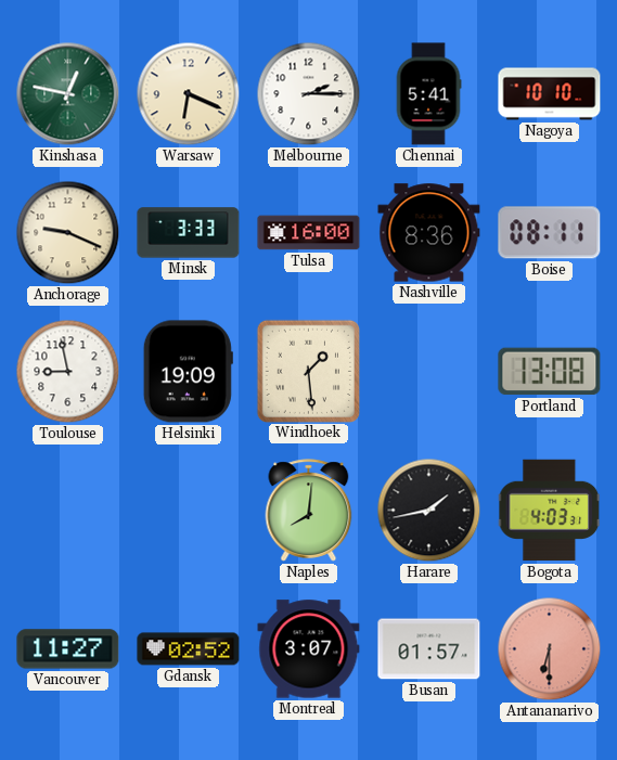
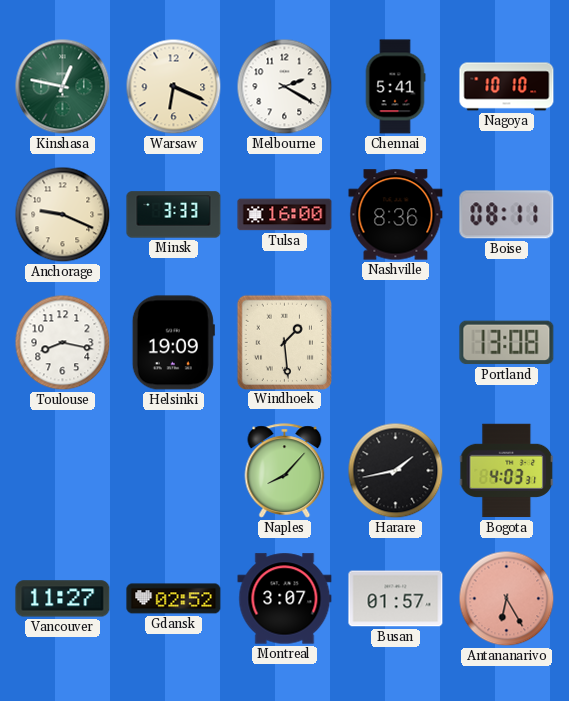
Melbourne: 2:15 -> 2:20 (285, 87)
Toulouse: 8:58 -> 8:17 (63, 343)
Naples: 8:01 -> 8:07 (285, 471)
Antananarivo: 6:30 -> 6:25 (507, 599)
